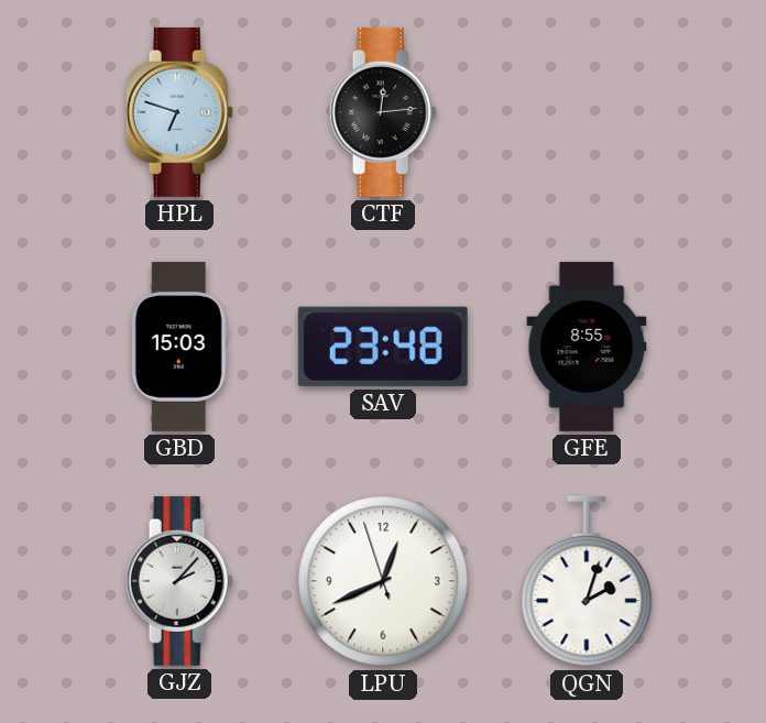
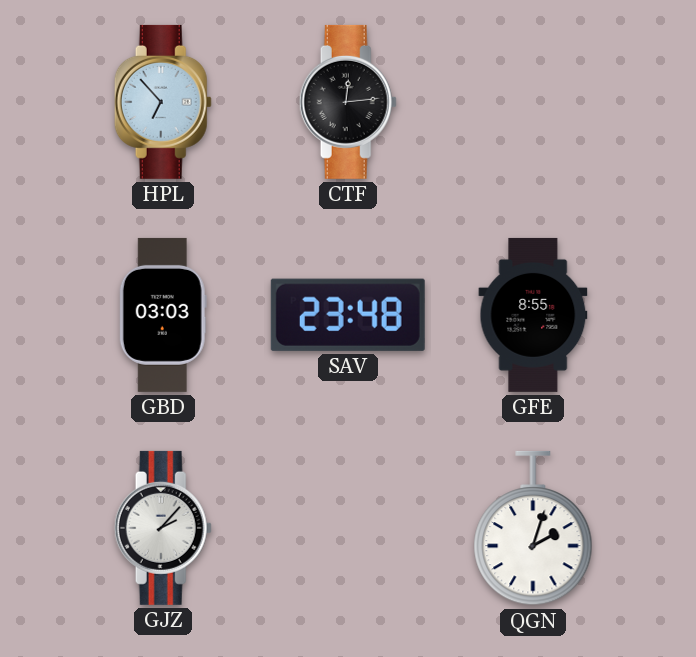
HPL: 6:48 -> 6:53 (163, 102)
GBD: 15:03 -> 03:03 (163, 315)
LPU: 12:40 -> none (383, 581)
